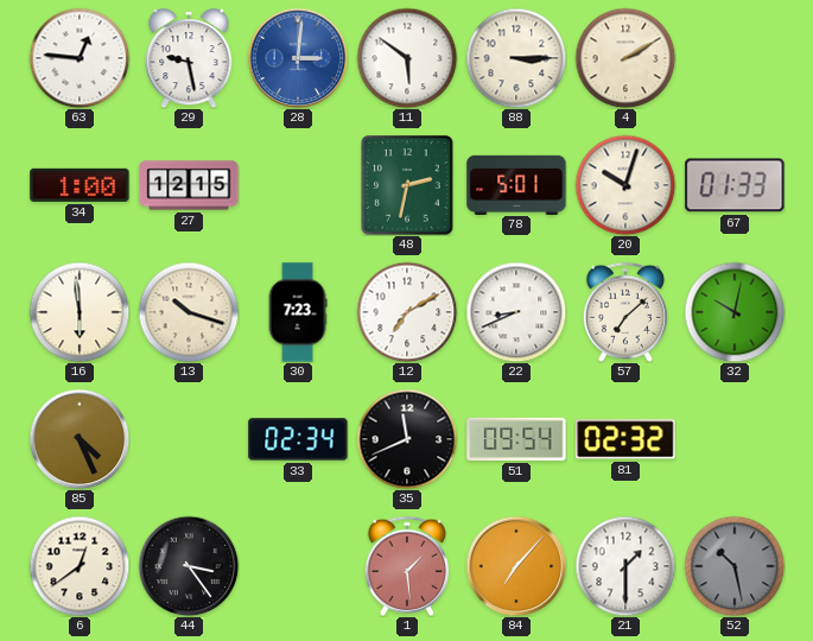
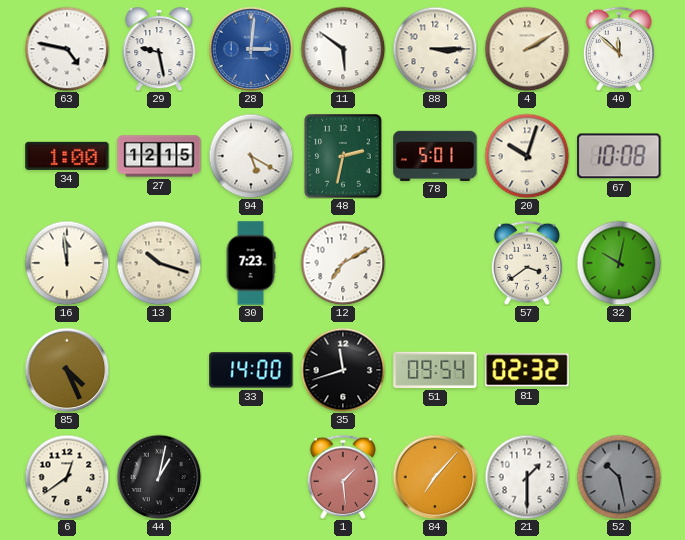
63: 12:46 -> 4:47 (67, 49)
40: none -> 11:52 (619, 49)
94: none -> 5:20 (251, 156)
67: 01:33 -> 10:08 (619, 156)
16: 5:59 -> 11:59 (67, 263)
22: 8:41 -> none (516, 312)
57: 7:08 -> 3:39 (527, 263)
33: 02:34 -> 14:00 (251, 370)
35: 11:41 -> 11:42 (343, 370)
44: 3:24 -> 1:02 (159, 477)
